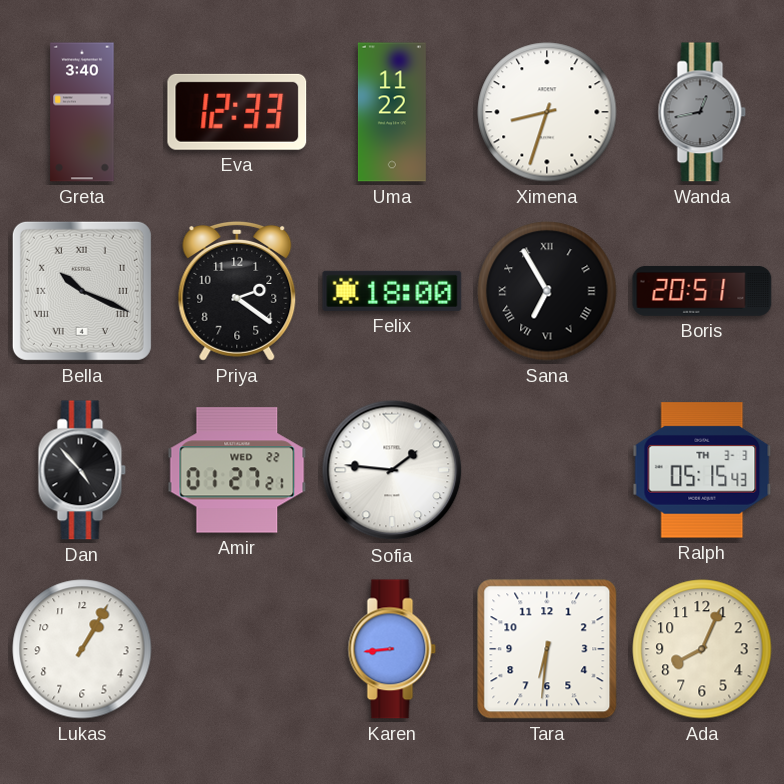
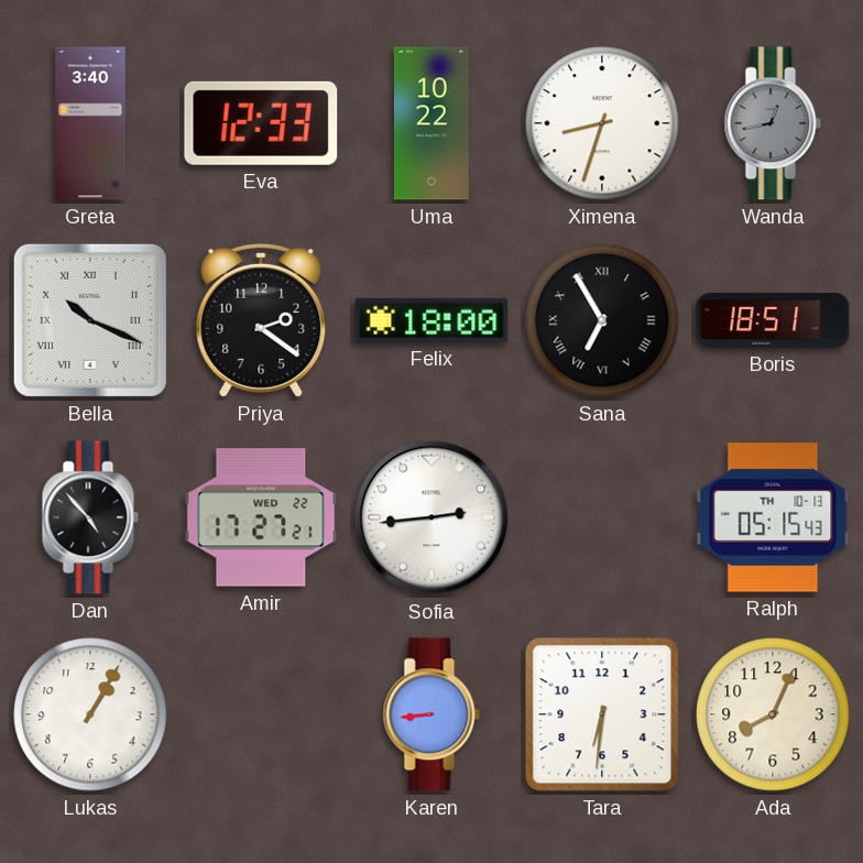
Uma: 11:22 -> 10:22 (431, 123)
Boris: 20:51 -> 18:51 (773, 320)
Amir: 01:27 -> 17:27 (261, 517)
Sofia: 1:46 -> 2:44 (431, 517)
Ralph date: TH 3-3 -> TH 10-13 (773, 517)
